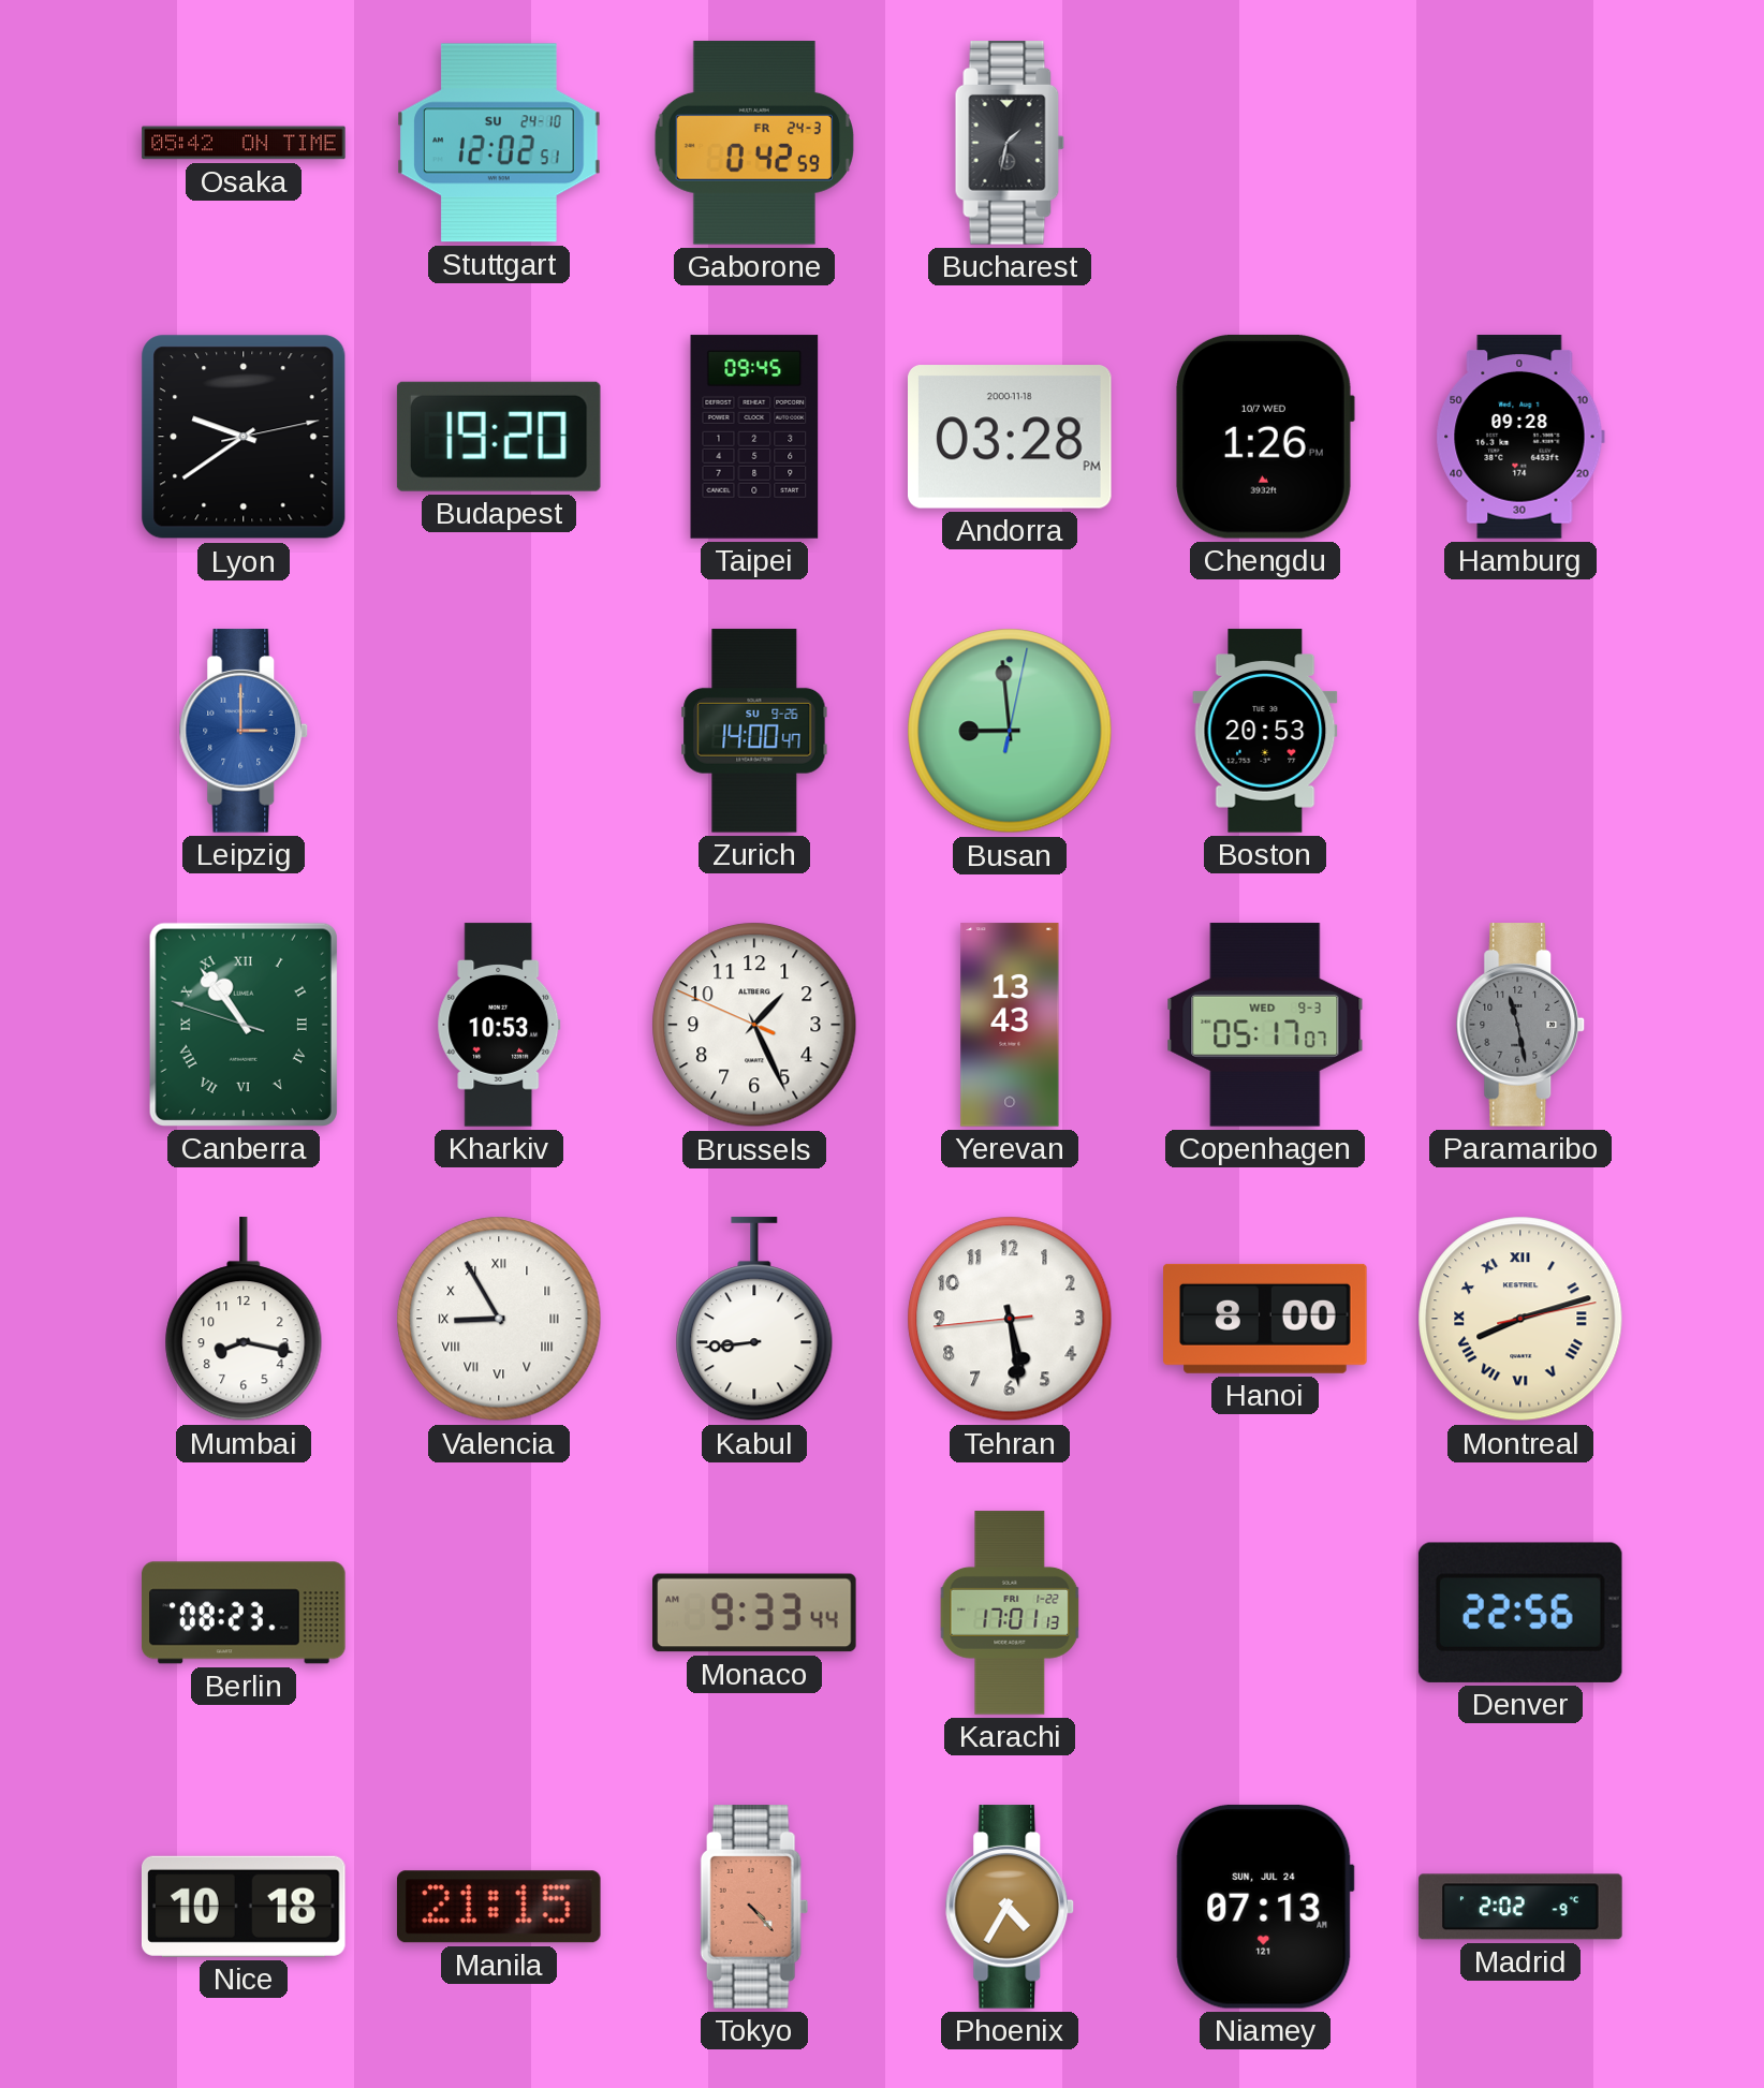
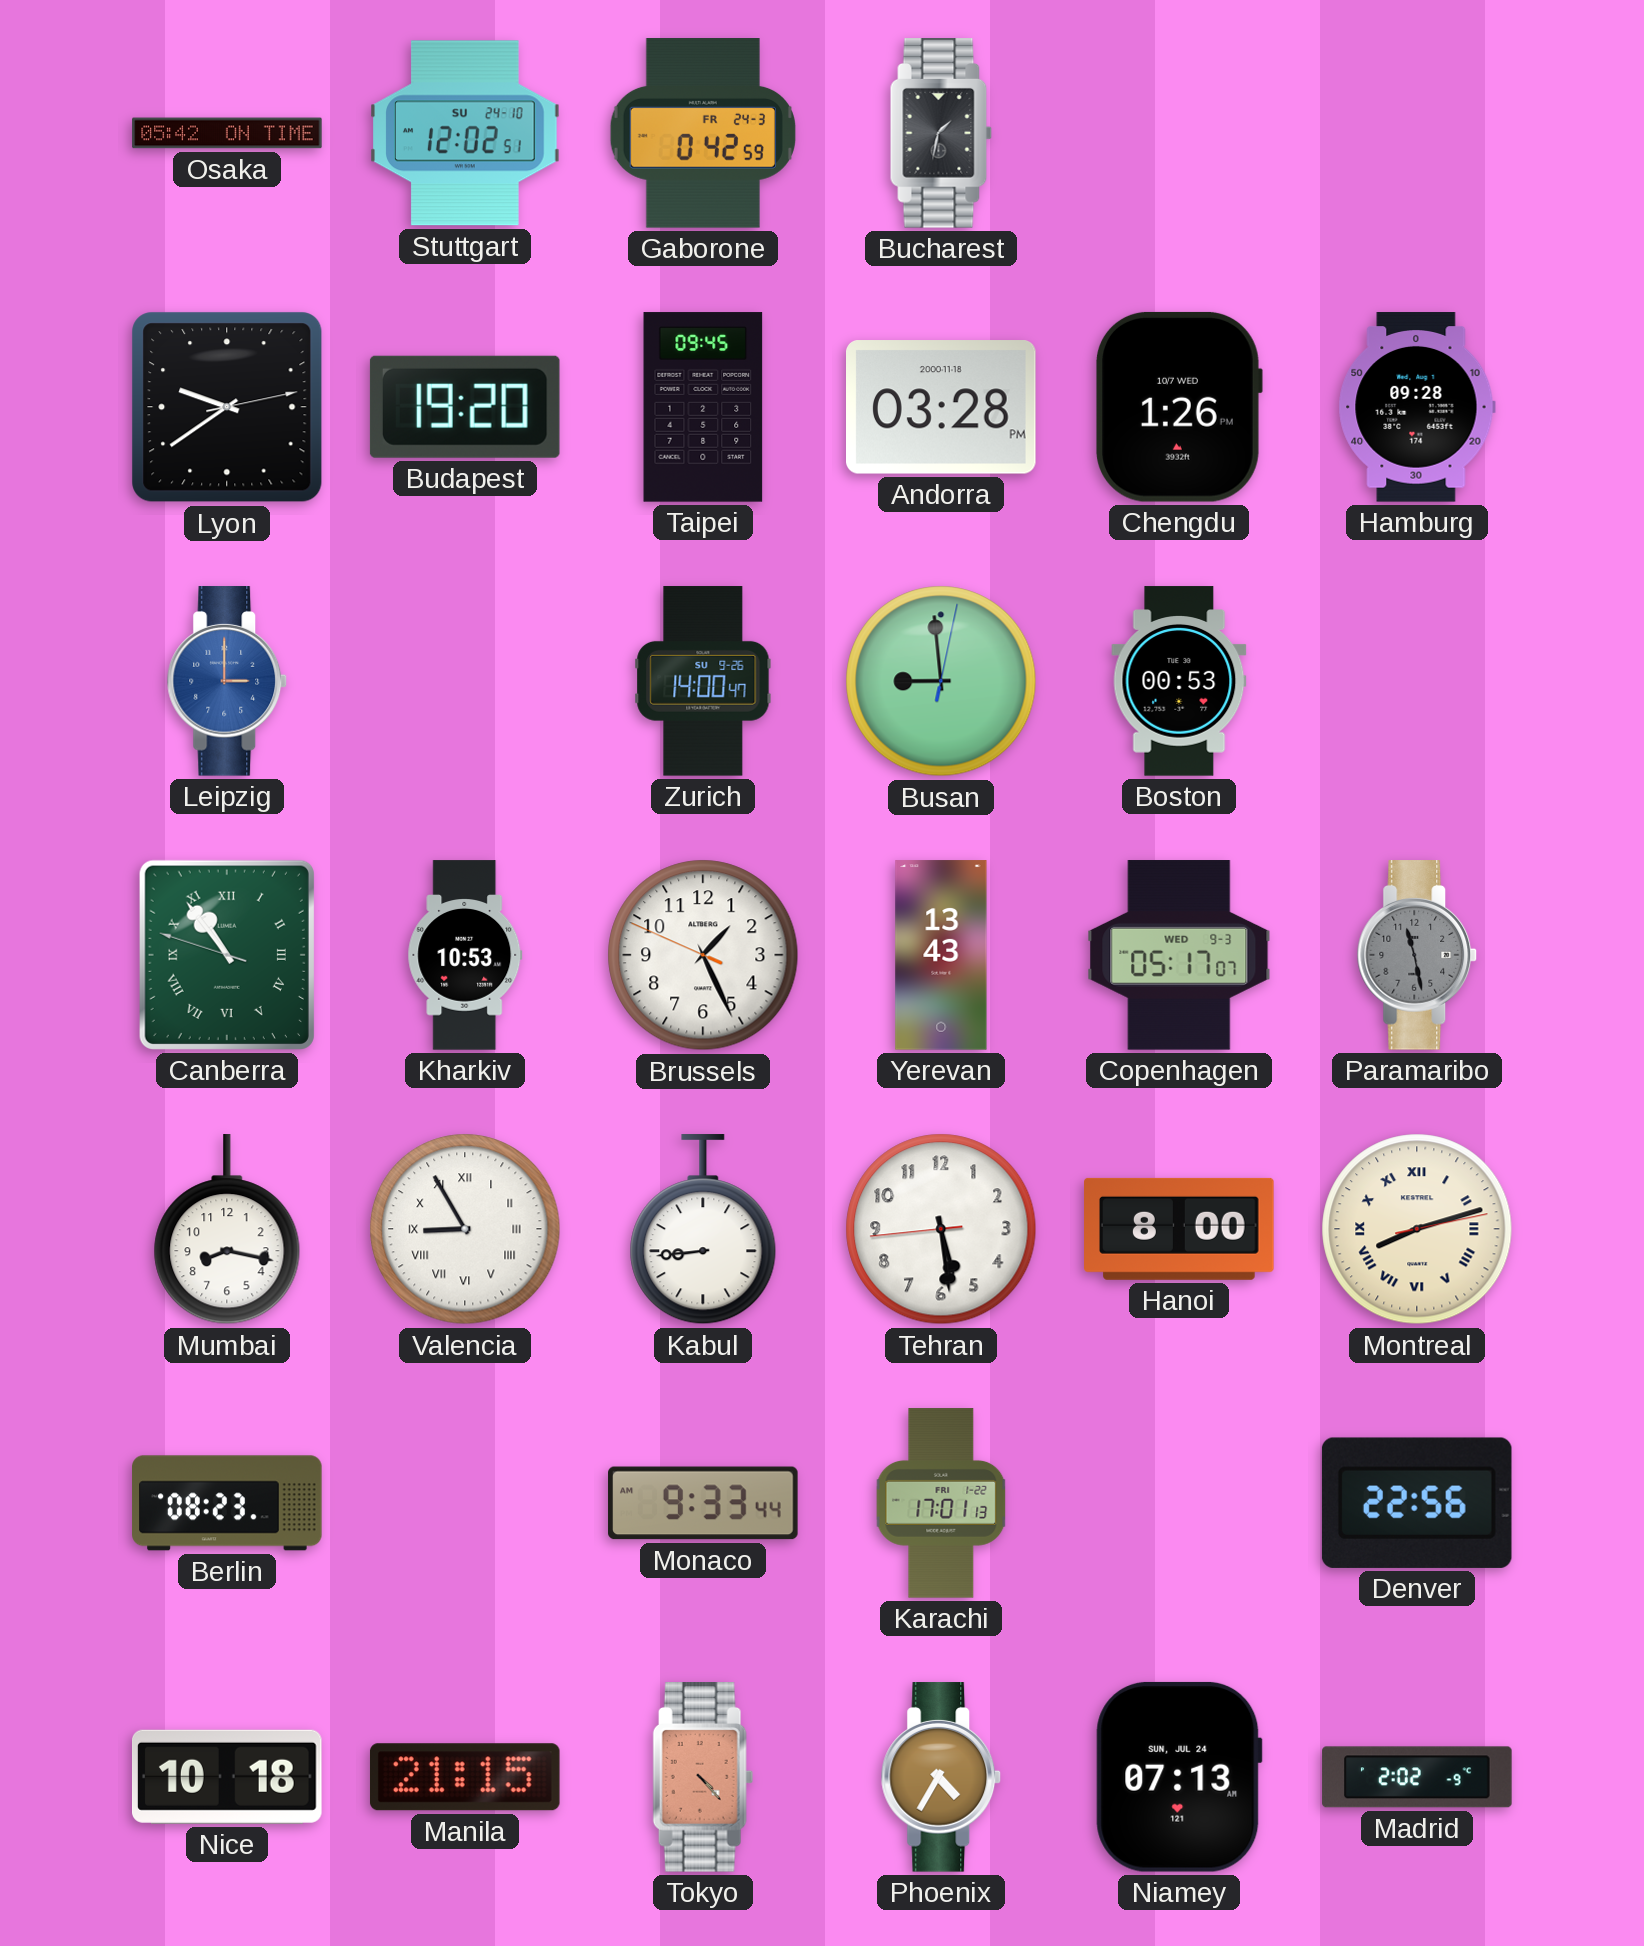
Boston: 20:53 -> 00:53 (1179, 681)
